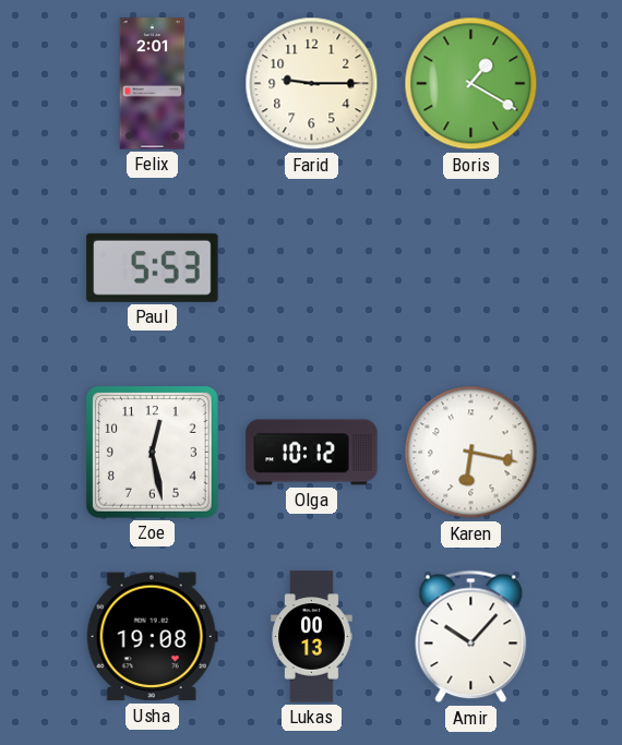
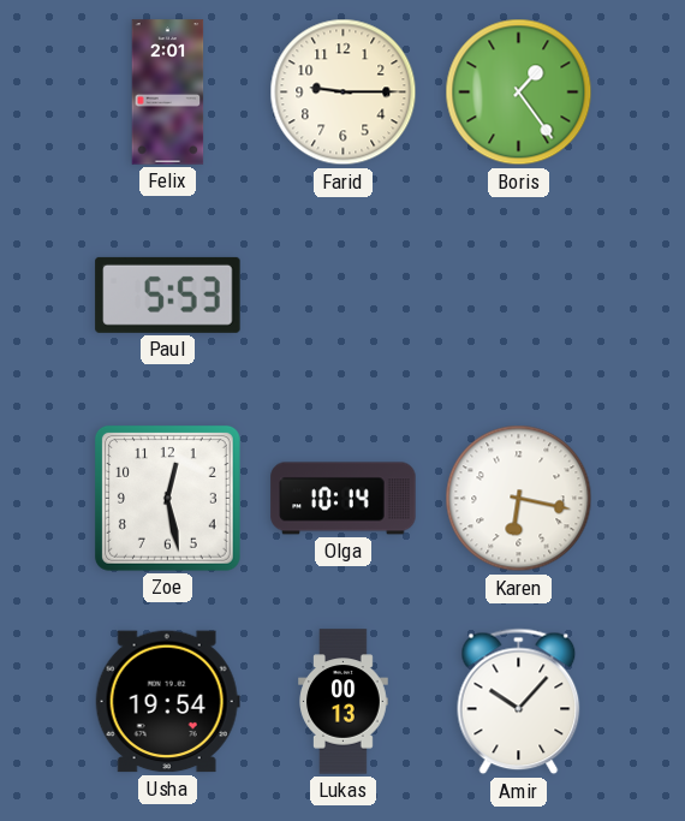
Boris: 1:20 -> 1:24 (519, 93)
Olga: 10:12 -> 10:14 (344, 499)
Usha: 19:08 -> 19:54 (167, 702)
